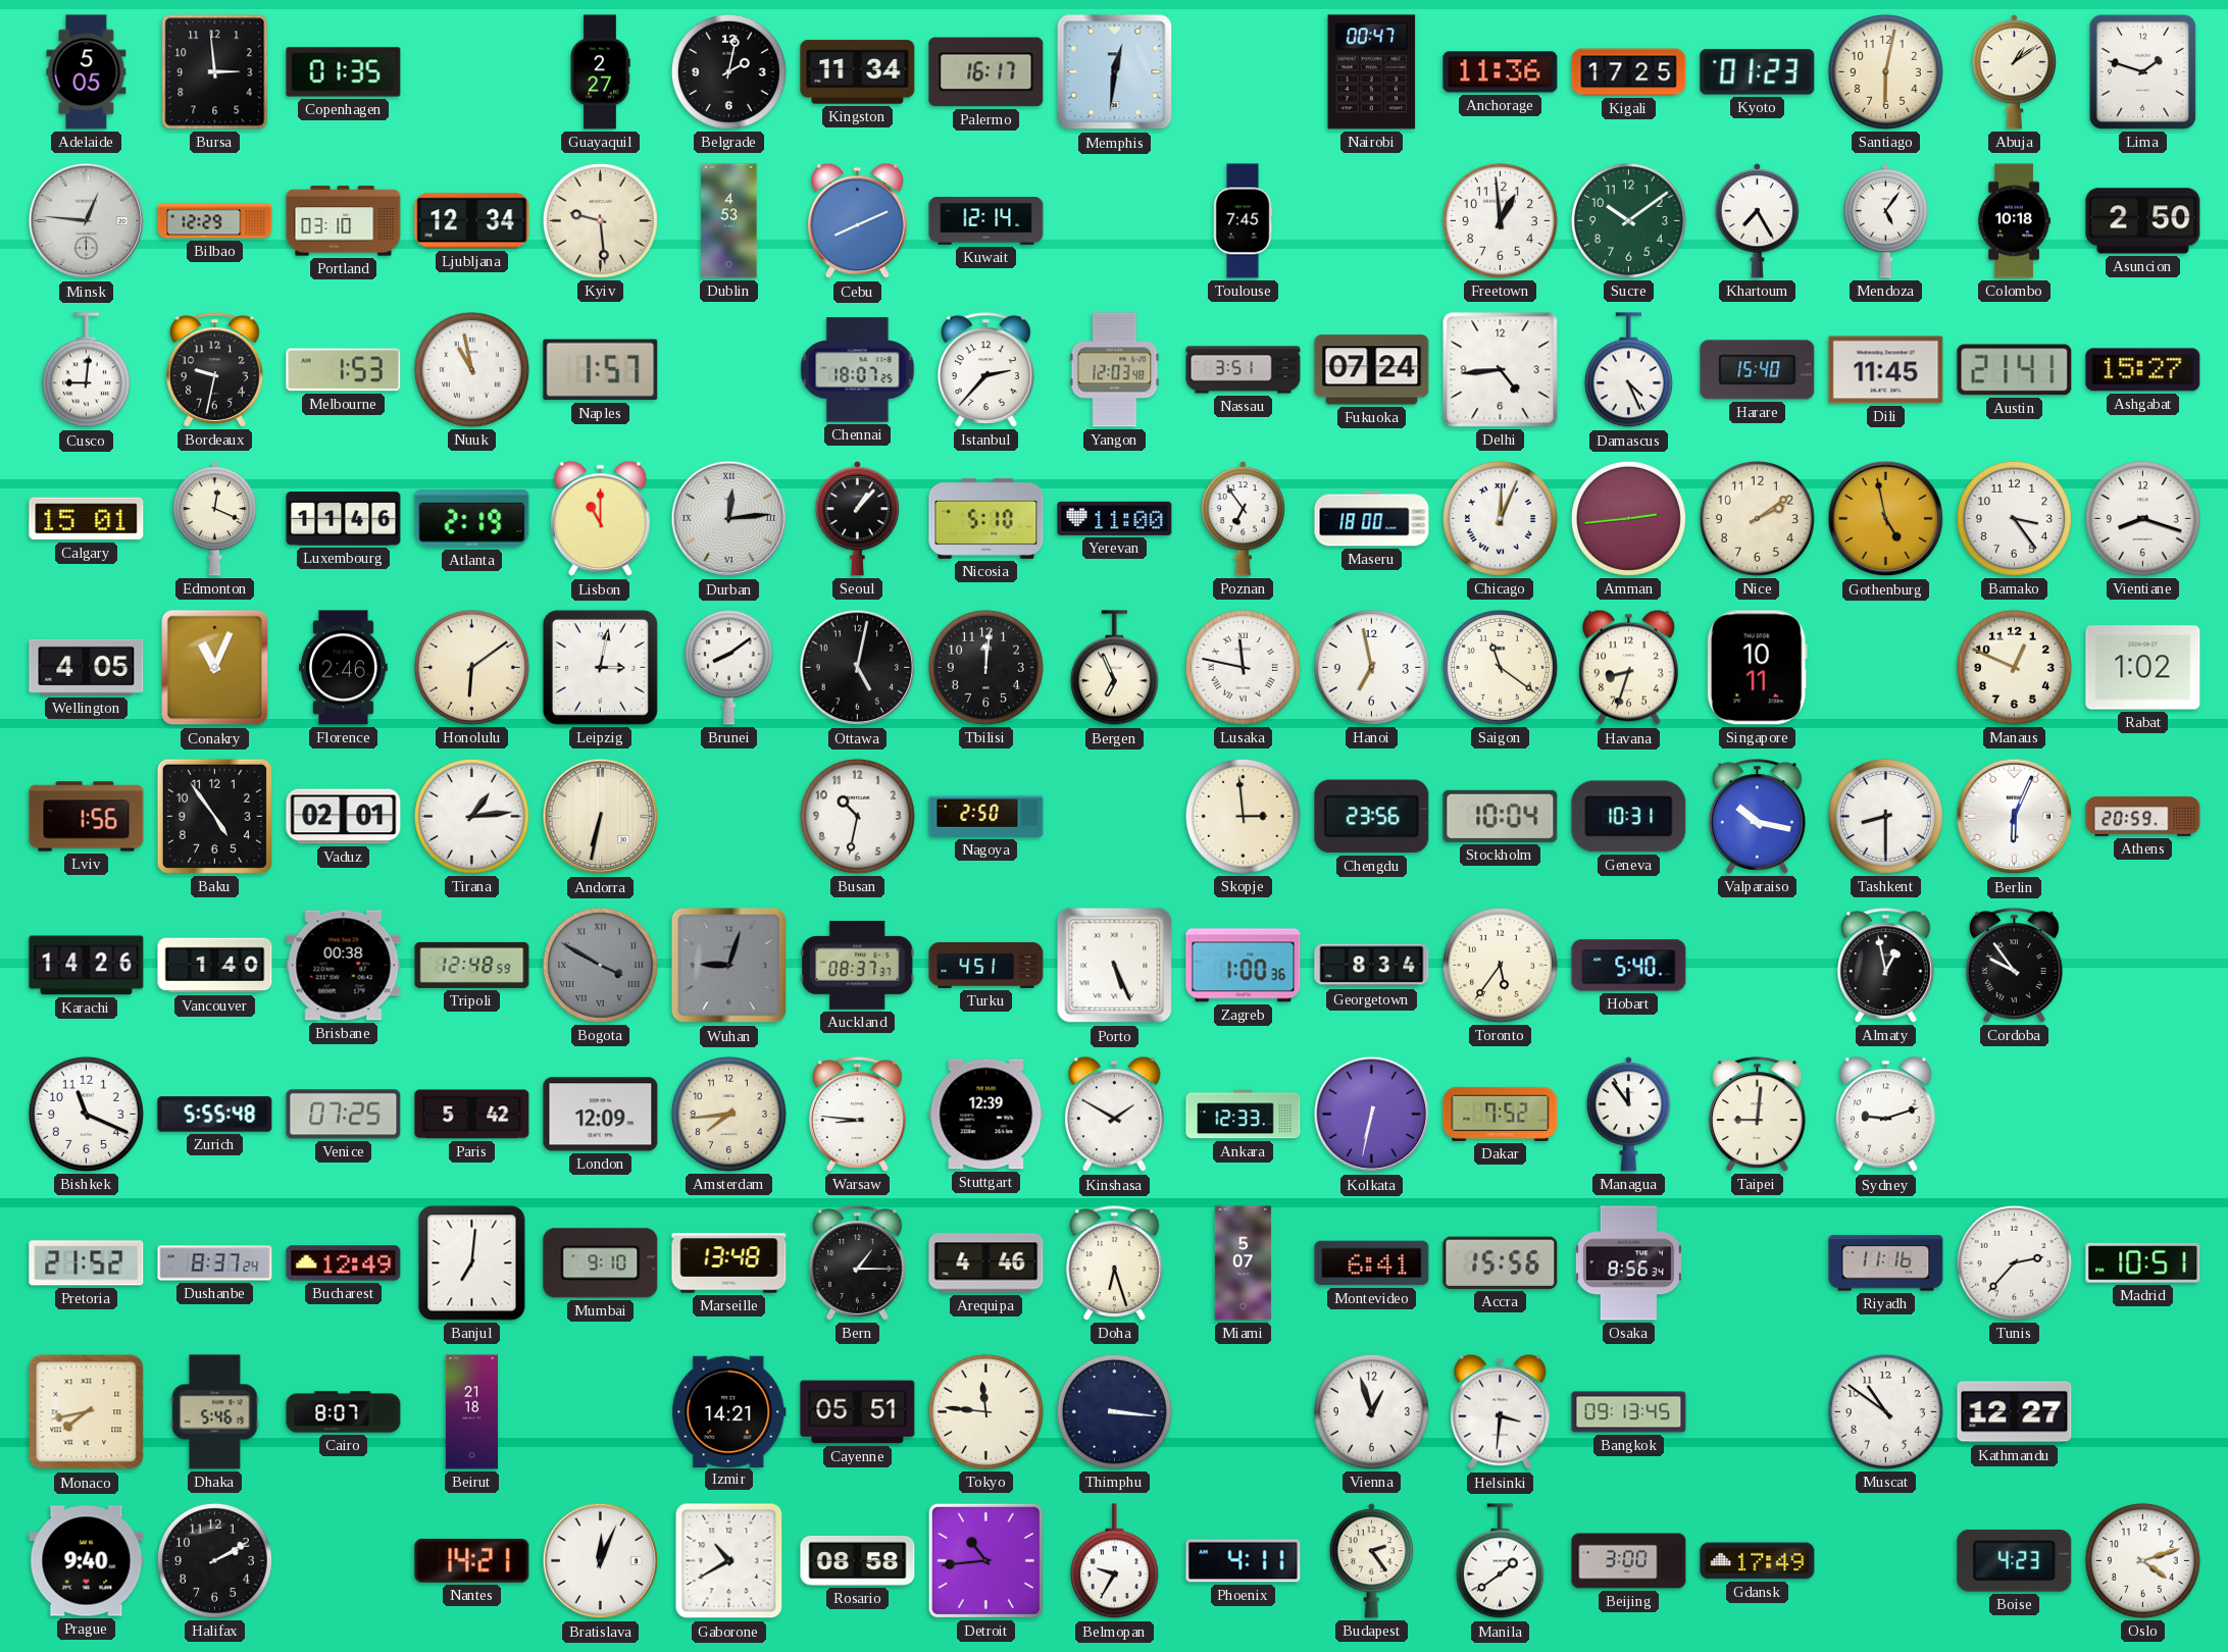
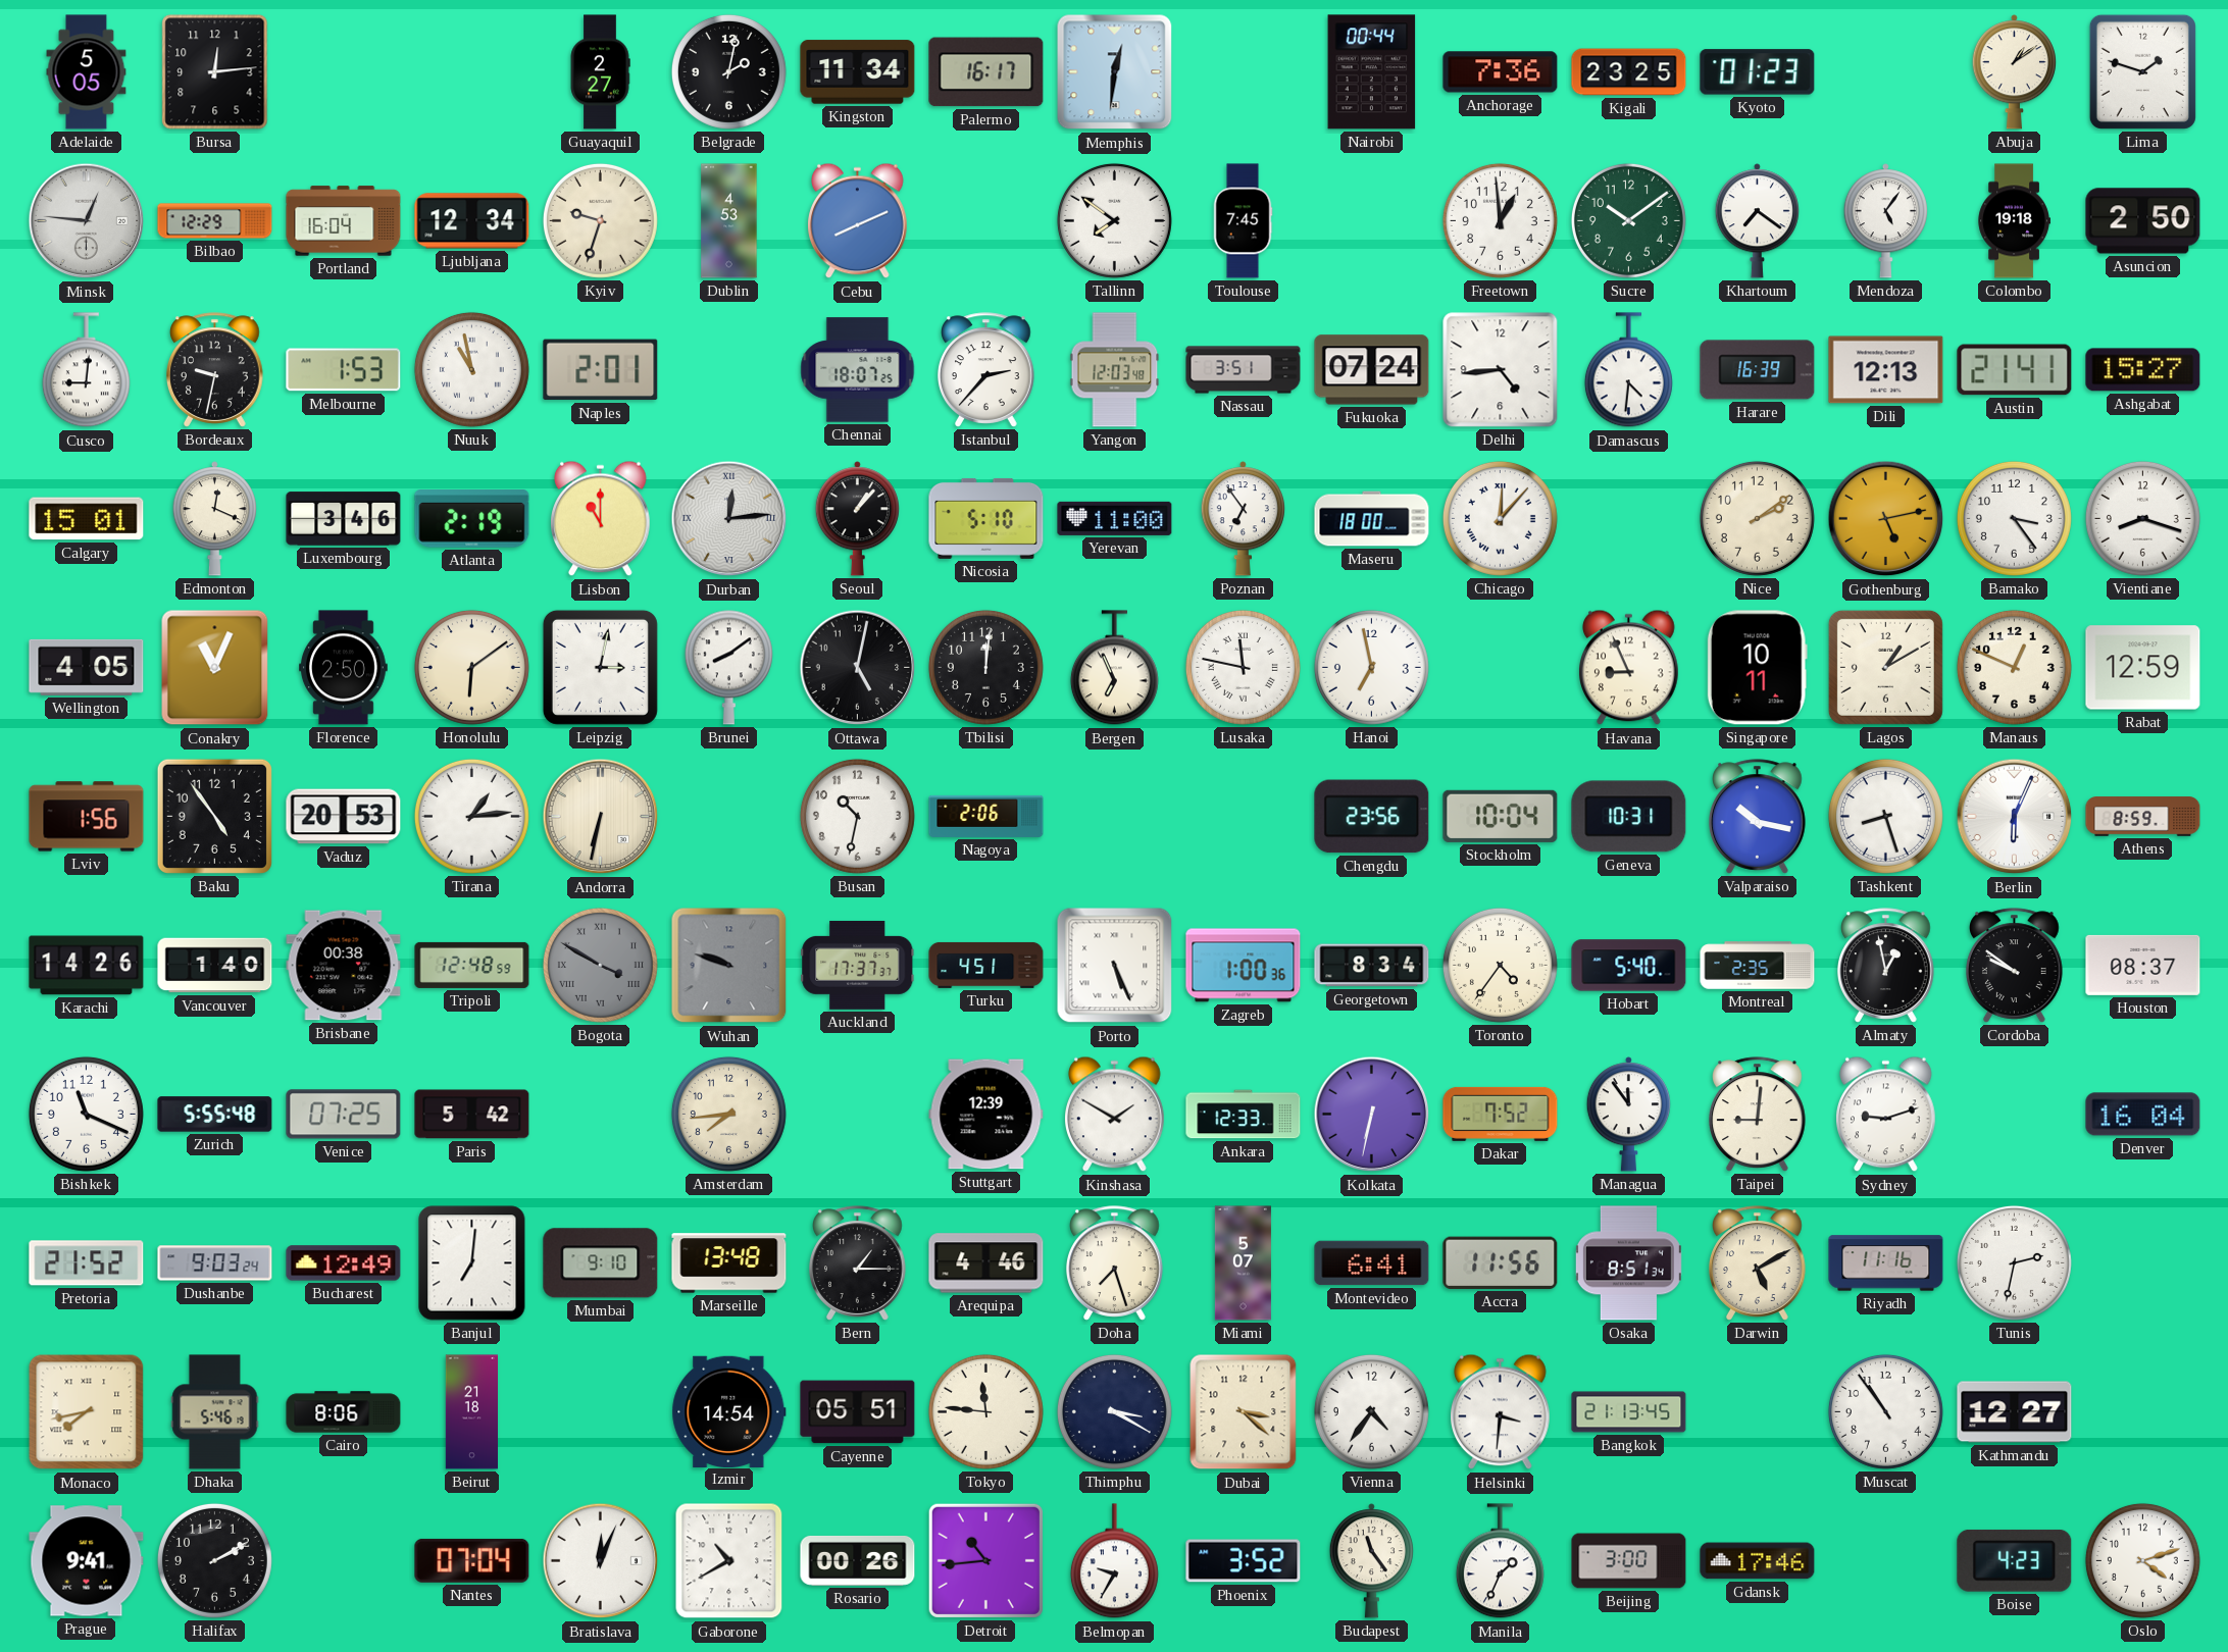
Bursa: 2:59 -> 12:14 (215, 72)
Copenhagen: 01:35 -> none (344, 72)
Nairobi: 00:47 -> 00:44 (1372, 72)
Anchorage: 11:36 -> 7:36 (1501, 72)
Kigali: 17:25 -> 23:25 (1629, 72)
Santiago: 6:02 -> none (1885, 71)
Portland: 03:10 -> 16:04 (344, 221)
Kyiv: 9:29 -> 9:33 (600, 220)
Kuwait: 12:14 -> none (986, 221)
Tallinn: none -> 7:51 (1114, 220)
Khartoum: 7:25 -> 7:21 (1757, 221)
Colombo: 10:18 -> 19:18 (2014, 221)
Naples: 1:57 -> 2:01 (601, 370)
Damascus: 4:26 -> 4:31 (1628, 370)
Harare: 15:40 -> 16:39 (1758, 370)
Dili: 11:45 -> 12:13 (1886, 370)
Luxembourg: 11:46 -> 3:46 (344, 519)
Chicago: 12:04 -> 12:07 (1500, 518)
Amman: 2:44 -> none (1628, 518)
Gothenburg: 4:58 -> 5:13 (1886, 519)
Florence: 2:46 -> 2:50 (344, 668)
Saigon: 11:21 -> none (1500, 667)
Havana: 8:33 -> 8:56 (1629, 668)
Lagos: none -> 1:10 (1885, 667)
Rabat: 1:02 -> 12:59 (2143, 668)
Vaduz: 02:01 -> 20:53 (344, 817)
Nagoya: 2:50 -> 2:06 (986, 816)
Skopje: 2:59 -> none (1243, 816)
Tashkent: 8:30 -> 8:27 (1885, 816)
Athens: 20:59 -> 8:59 (2143, 817)
Wuhan: 9:03 -> 9:48 (729, 966)
Auckland: 08:37 -> 17:37 (858, 965)
Toronto: 5:36 -> 4:36 (1500, 965)
Montreal: none -> 2:35 (1758, 966)
Cordoba: 9:54 -> 9:51 (2015, 966)
Houston: none -> 08:37 (2143, 965)
London: 12:09 -> none (601, 1115)
Warsaw: 8:46 -> none (858, 1115)
Denver: none -> 16:04 (2143, 1115)
Dushanbe: 8:37 -> 9:03 (215, 1263)
Doha: 6:27 -> 7:27 (1115, 1263)
Accra: 15:56 -> 11:56 (1501, 1262)
Osaka: 8:56 -> 8:51 (1628, 1263)
Darwin: none -> 5:10 (1758, 1263)
Tunis: 2:37 -> 2:32 (2014, 1262)
Madrid: 10:51 -> none (2143, 1262)
Cairo: 8:07 -> 8:06 (344, 1412)
Izmir: 14:21 -> 14:54 (729, 1411)
Thimphu: 3:16 -> 3:20 (1114, 1411)
Dubai: none -> 3:22 (1244, 1412)
Vienna: 12:57 -> 4:36 (1371, 1411)
Bangkok: 09:13 -> 21:13 (1629, 1412)
Muscat: 10:51 -> 10:54 (1885, 1411)
Prague: 9:40 -> 9:41 (87, 1561)
Nantes: 14:21 -> 07:04 (472, 1560)
Rosario: 08:58 -> 00:26 (858, 1560)
Phoenix: 4:11 -> 3:52 (1244, 1561)
Budapest: 2:24 -> 11:24 (1371, 1561)
Manila: 1:39 -> 1:34 (1500, 1561)
Gdansk: 17:49 -> 17:46 (1758, 1561)
